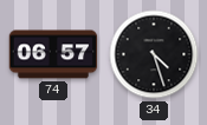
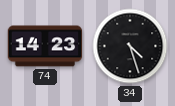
74: 06:57 -> 14:23 (45, 46)
